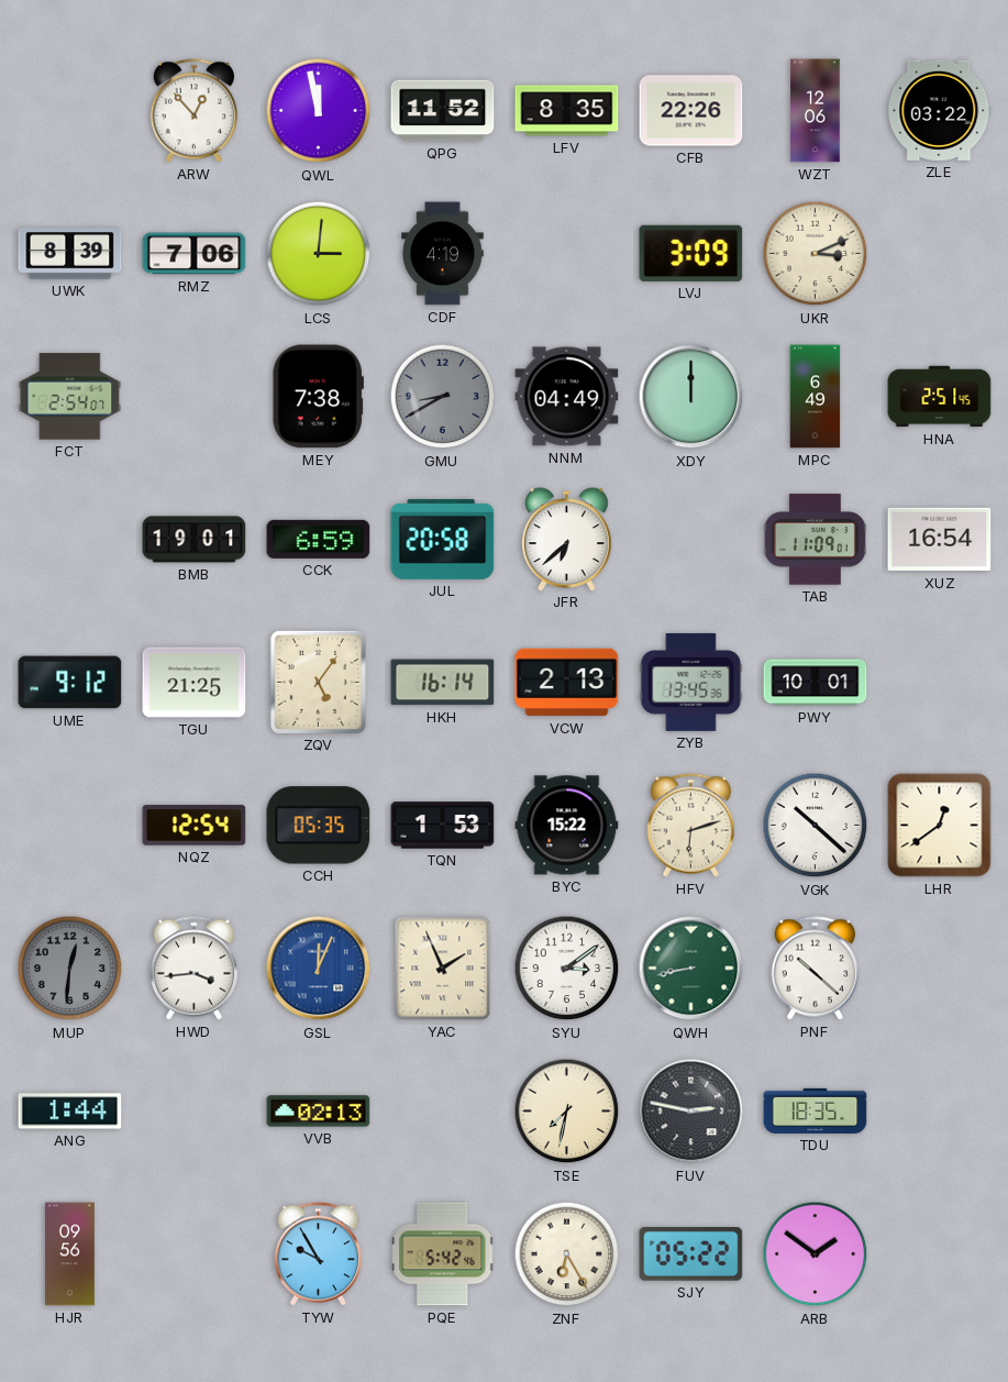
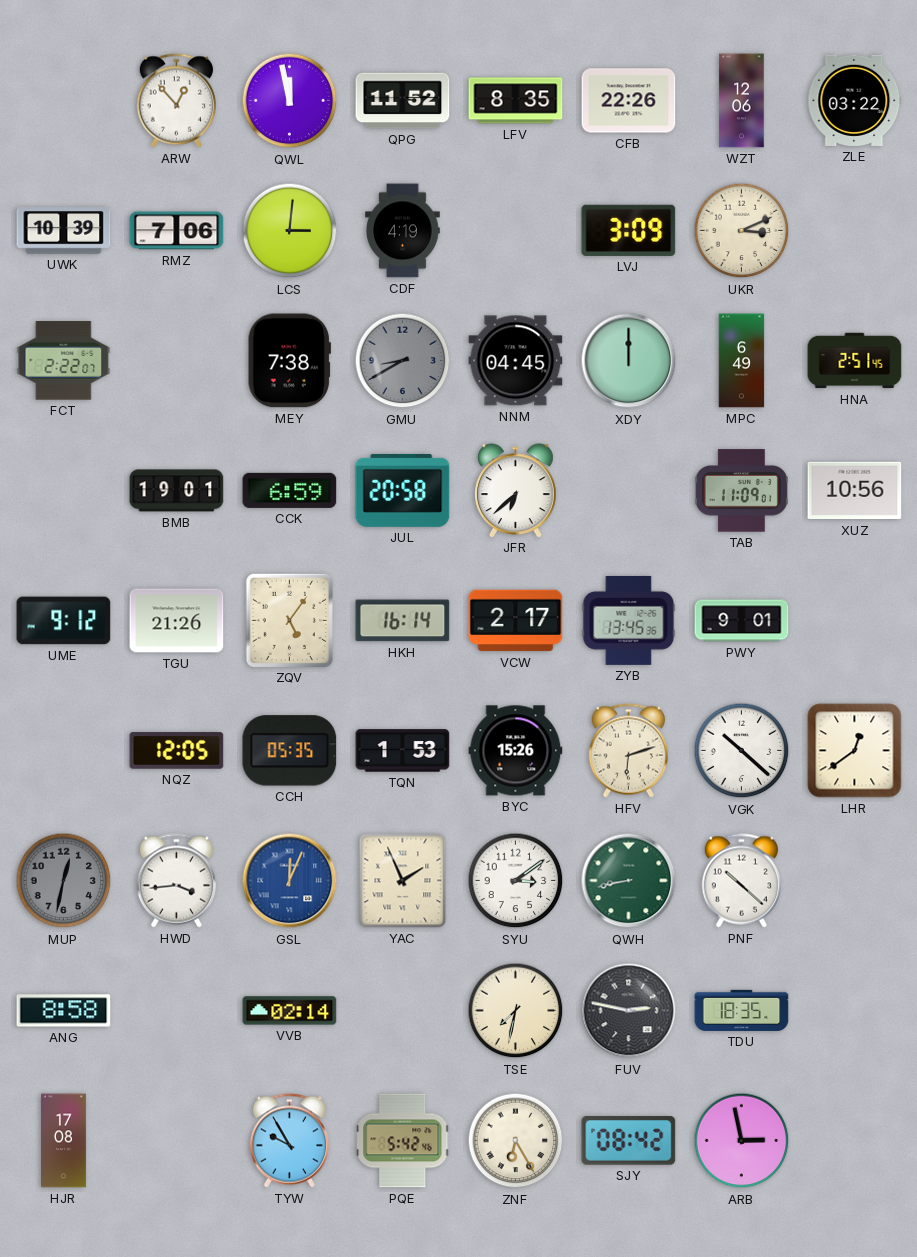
UWK: 8:39 -> 10:39 (64, 231)
FCT: 2:54 -> 2:22 (64, 361)
NNM: 04:49 -> 04:45 (516, 361)
XUZ: 16:54 -> 10:56 (855, 491)
TGU: 21:25 -> 21:26 (177, 621)
VCW: 2:13 -> 2:17 (516, 621)
PWY: 10:01 -> 9:01 (742, 621)
NQZ: 12:54 -> 12:05 (177, 751)
BYC: 15:22 -> 15:26 (516, 751)
MUP: 12:31 -> 12:32 (64, 881)
ANG: 1:44 -> 8:58 (64, 1011)
VVB: 02:13 -> 02:14 (290, 1011)
HJR: 09:56 -> 17:08 (64, 1141)
SJY: 05:22 -> 08:42 (629, 1141)
ARB: 1:51 -> 2:58 (742, 1141)
